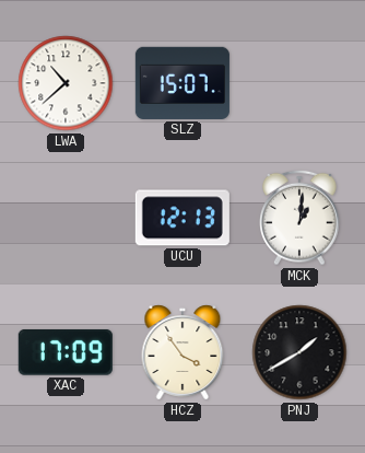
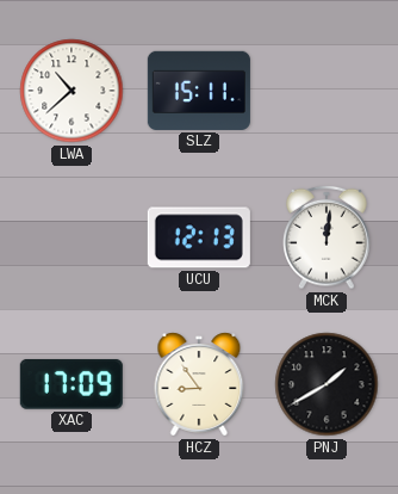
SLZ: 15:07 -> 15:11 (199, 91)
MCK: 1:01 -> 12:01 (327, 237)
HCZ: 3:54 -> 8:54 (199, 384)
